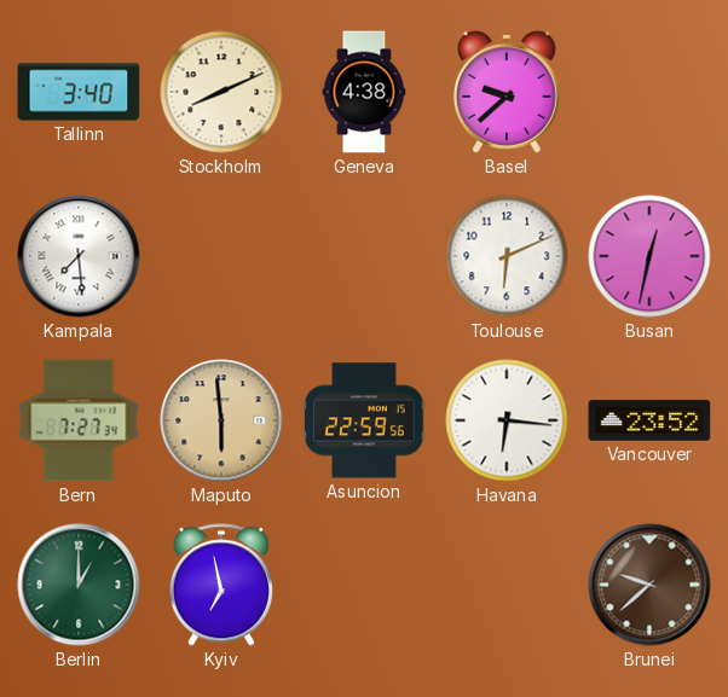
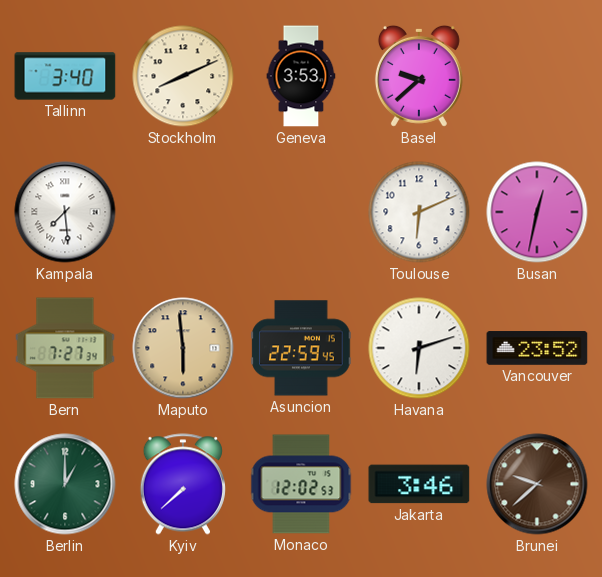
Geneva: 4:38 -> 3:53 (301, 76)
Asuncion: 22:59:56 -> 22:59:45 (301, 348)
Havana: 6:16 -> 6:12 (419, 348)
Kyiv: 6:58 -> 7:38 (183, 484)
Monaco: none -> 12:02 (301, 484)
Jakarta: none -> 3:46 (419, 484)
